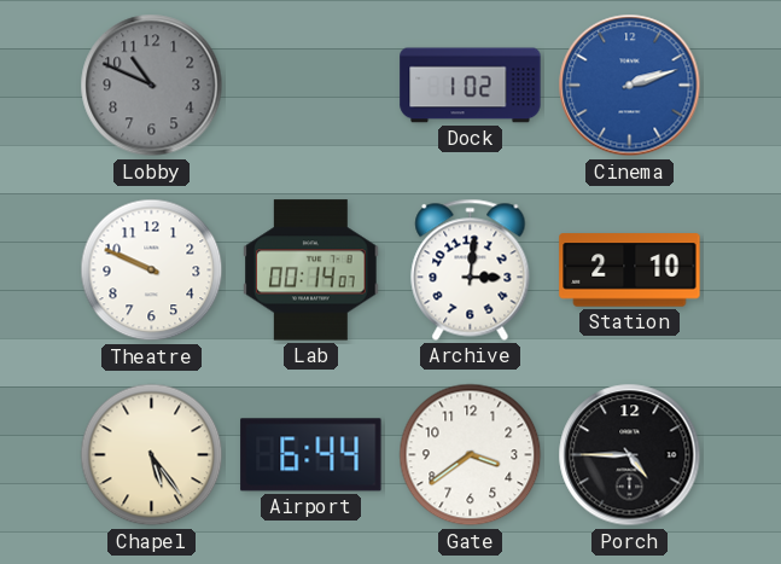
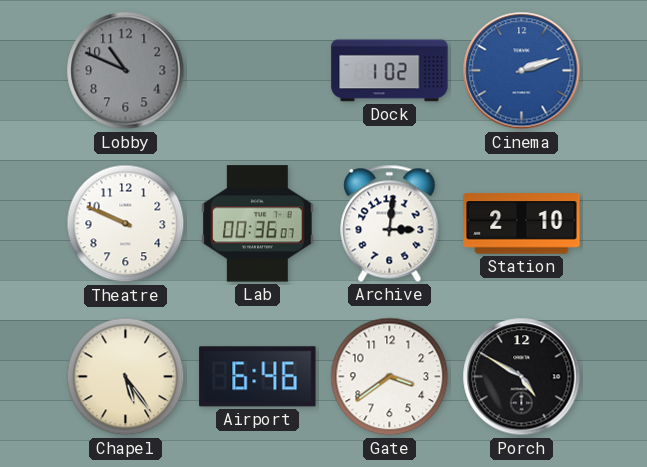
Lab: 00:14 -> 00:36 (258, 224)
Airport: 6:44 -> 6:46 (258, 377)
Porch: 4:45 -> 4:50 (522, 377)
